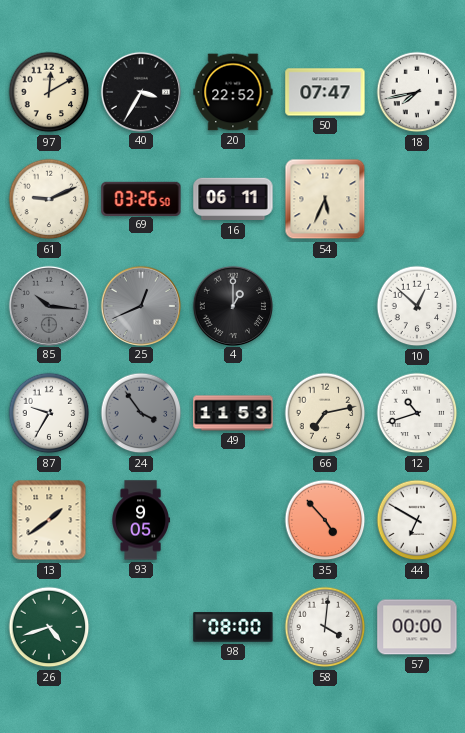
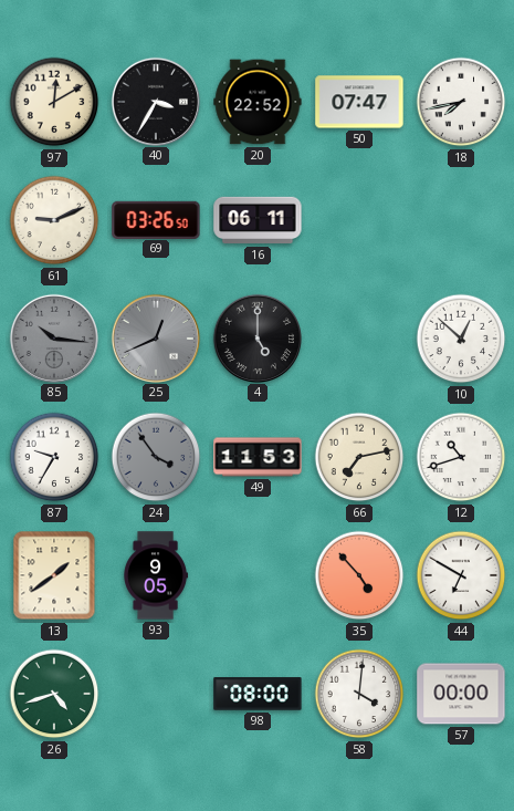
54: 5:34 -> none (325, 199)
4: 1:00 -> 5:00 (258, 337)
